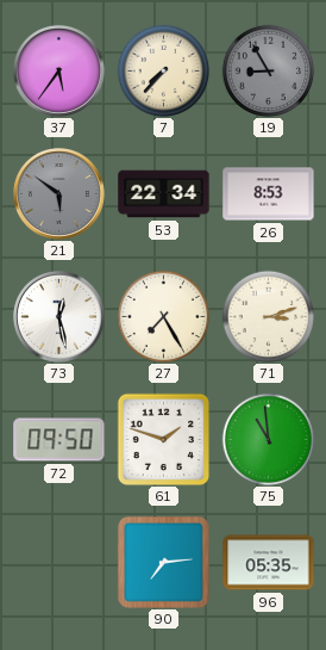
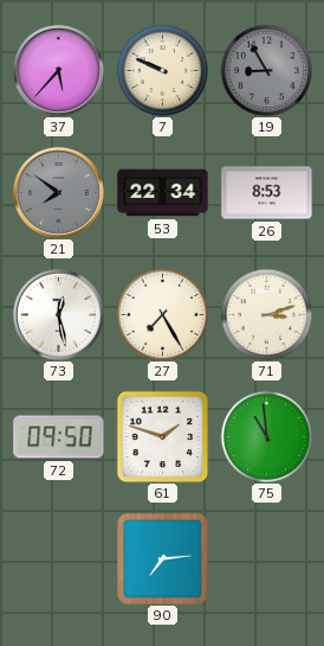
37: 5:36 -> 5:37 (58, 70)
7: 7:37 -> 9:49 (162, 70)
21: 5:51 -> 7:51 (58, 192)
96: 05:35 -> none (269, 563)
